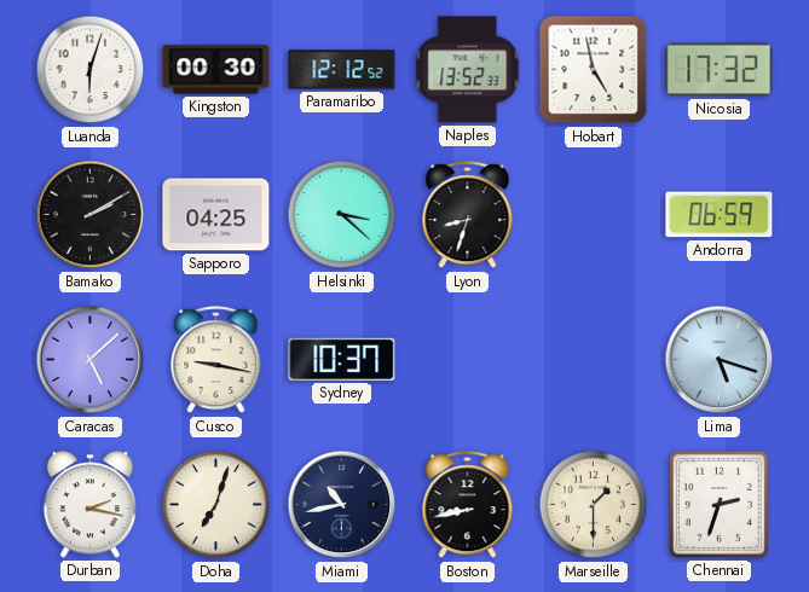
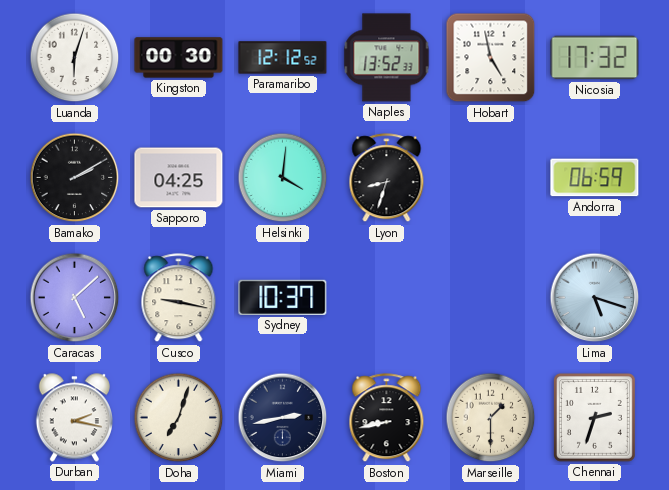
Helsinki: 3:22 -> 4:01 (283, 178)
Miami: 10:43 -> 2:43 (283, 418)
